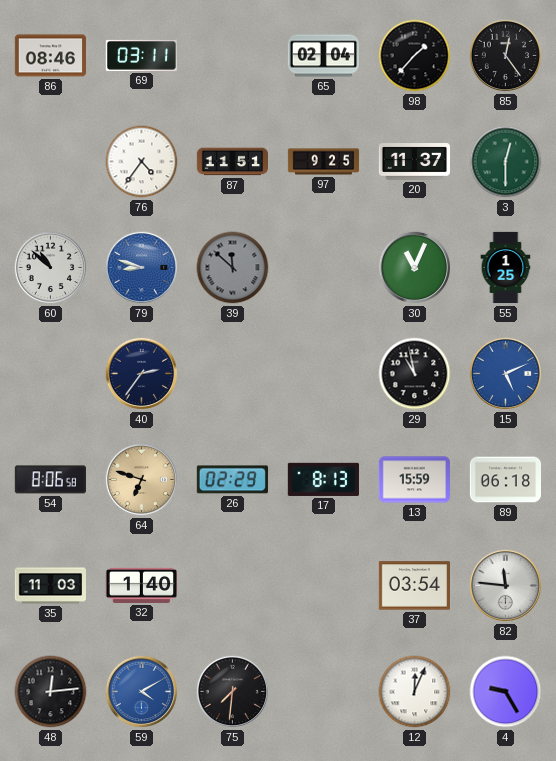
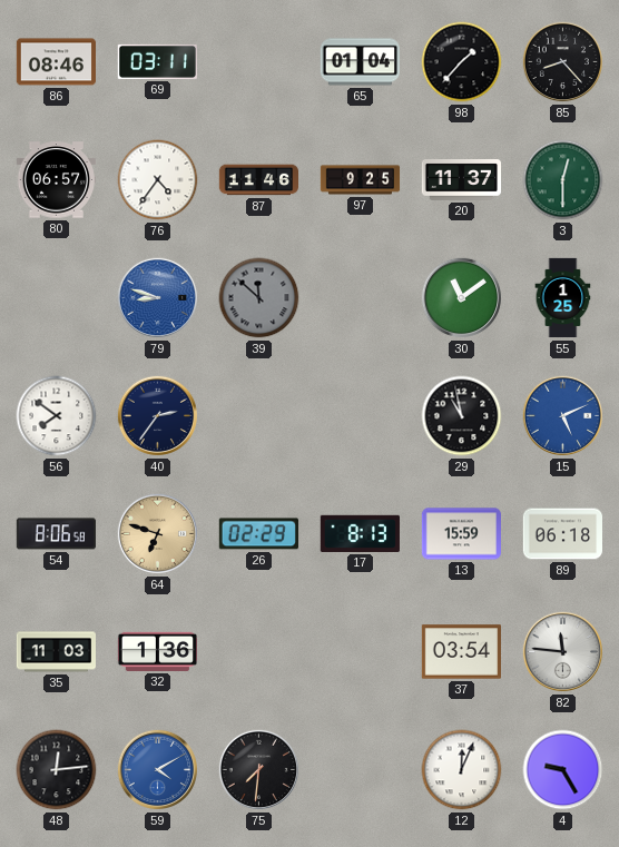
65: 02:04 -> 01:04 (360, 62)
85: 12:24 -> 8:23 (563, 62)
80: none -> 06:57 (56, 180)
87: 11:51 -> 11:46 (258, 180)
60: 10:52 -> none (51, 268)
30: 11:04 -> 11:09 (462, 298)
56: none -> 7:51 (57, 416)
32: 1:40 -> 1:36 (157, 651)
